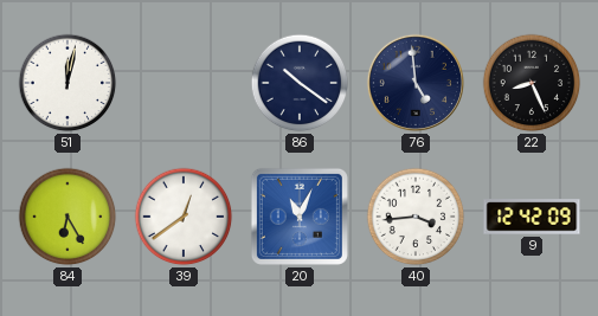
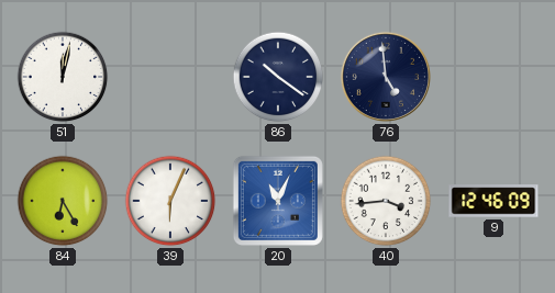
22: 8:26 -> none (532, 83)
39: 12:39 -> 6:04 (170, 201)
9: 12:42 -> 12:46 (493, 201)
